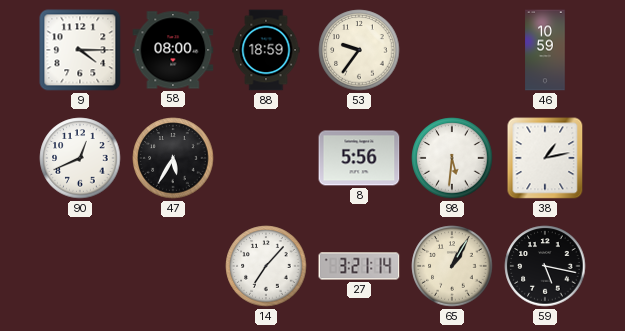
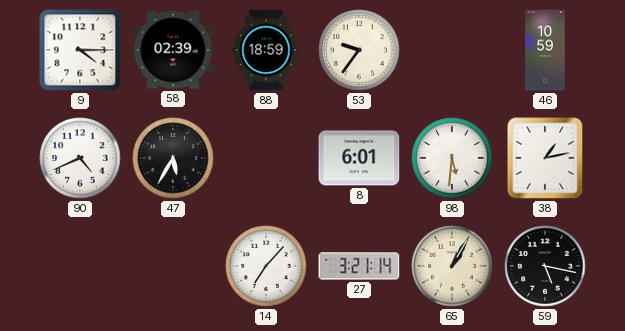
58: 08:00 -> 02:39 (173, 50)
90: 12:41 -> 4:41 (80, 158)
8: 5:56 -> 6:01 (359, 158)
